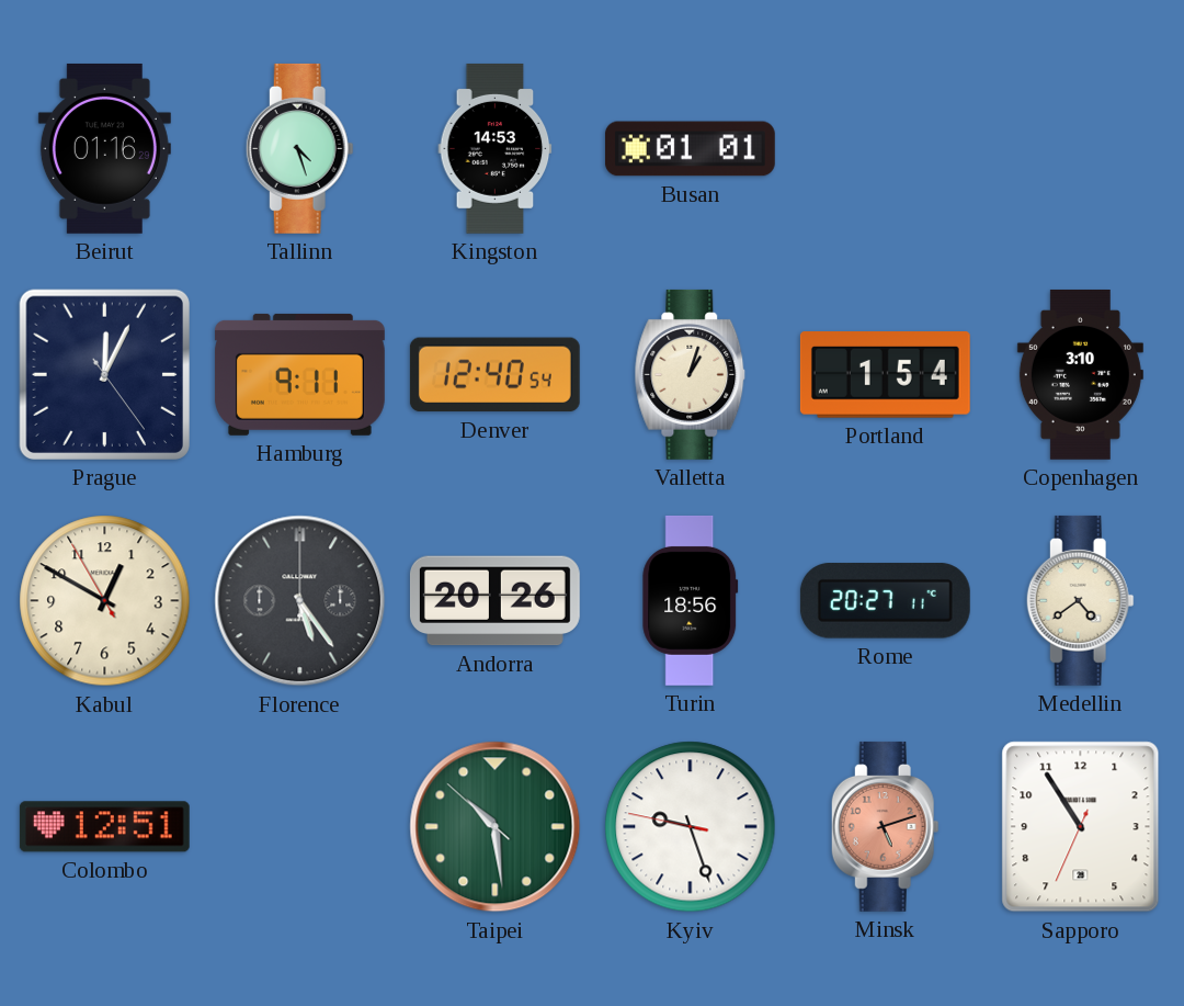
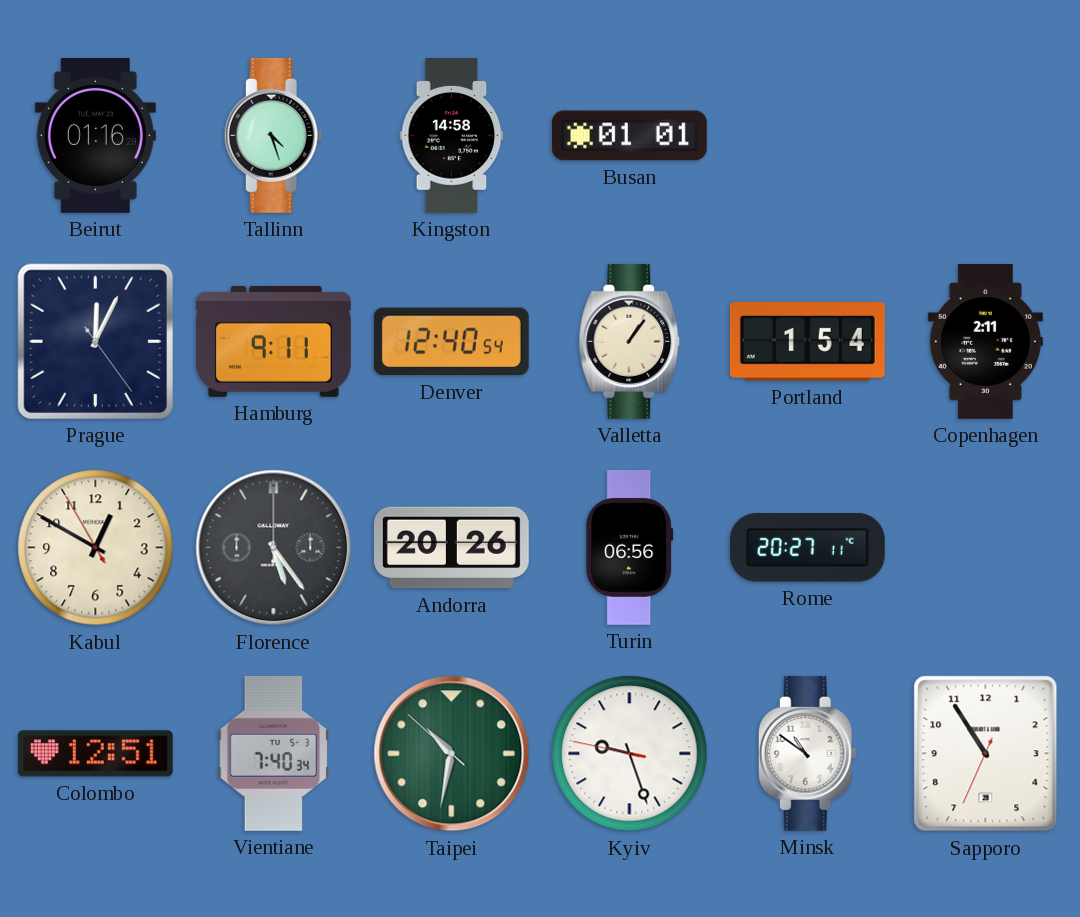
Kingston: 14:53 -> 14:58 (452, 135)
Valletta: 1:03 -> 1:06 (630, 341)
Copenhagen: 3:10 -> 2:11 (985, 341)
Turin: 18:56 -> 06:56 (630, 547)
Medellin: 4:39 -> none (1080, 600)
Vientiane: none -> 7:40 (274, 753)
Taipei: 10:28 -> 10:31 (452, 754)
Minsk: 5:12 -> 10:51 (807, 753)
Minsk dial: salmon -> white (807, 753)
